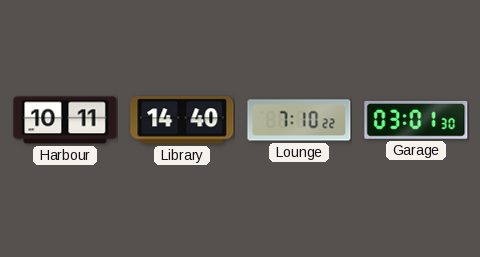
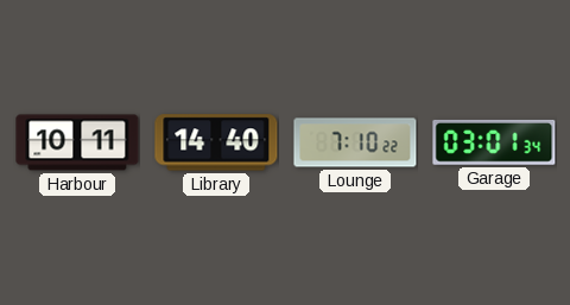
Garage: 03:01:30 -> 03:01:34 (494, 142)
